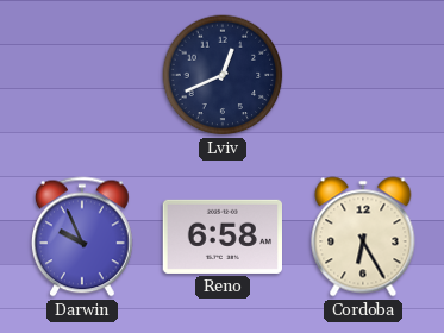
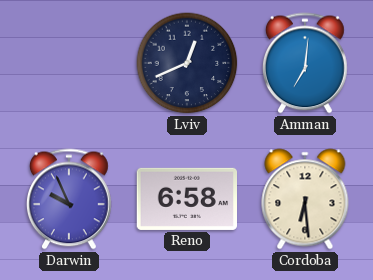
Amman: none -> 7:01 (306, 63)
Cordoba: 6:25 -> 6:29 (305, 199)
